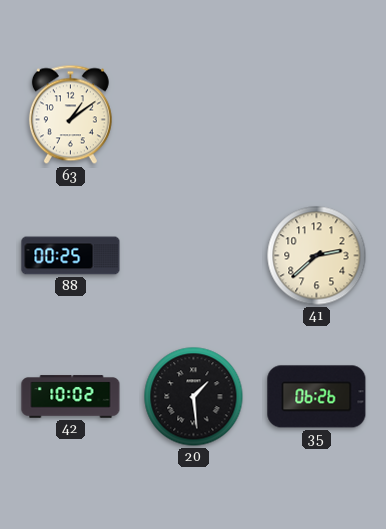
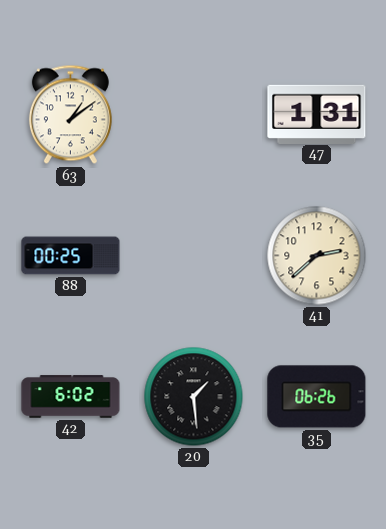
47: none -> 1:31 (317, 114)
42: 10:02 -> 6:02 (71, 397)
